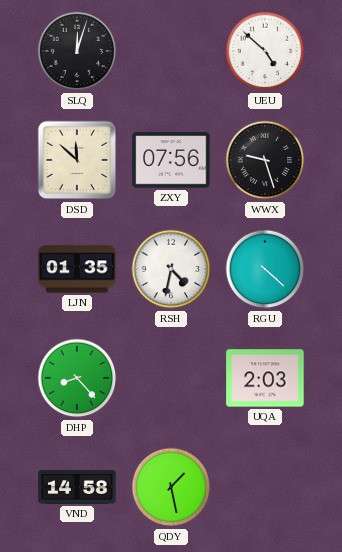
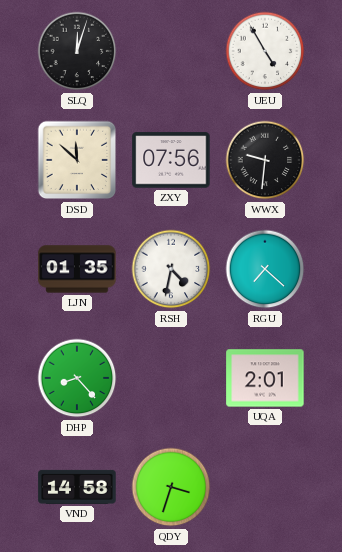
UEU: 4:52 -> 4:55 (265, 51)
WWX: 9:27 -> 9:31 (265, 160)
RGU: 4:22 -> 7:22 (265, 269)
UQA: 2:03 -> 2:01 (265, 378)
QDY: 1:28 -> 3:33 (171, 487)
